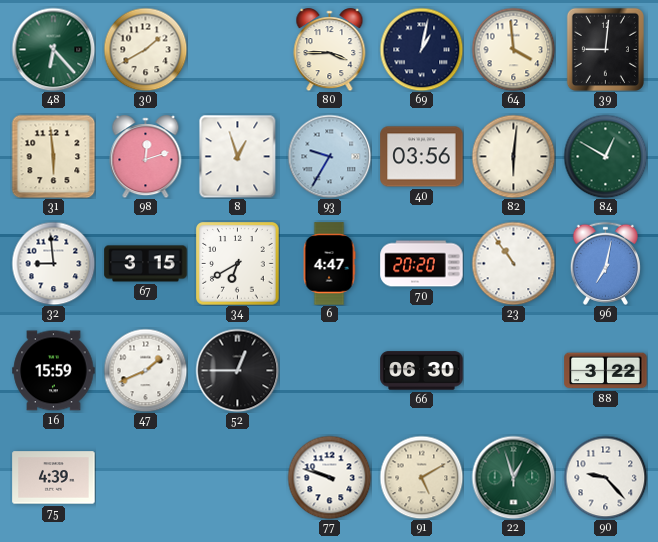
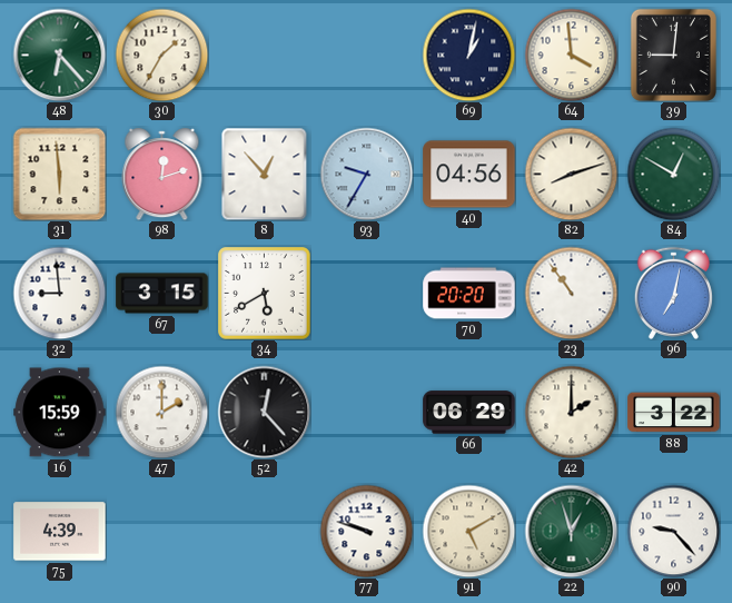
30: 1:40 -> 1:35 (161, 55)
80: 3:45 -> none (330, 50)
8: 12:57 -> 12:53 (265, 174)
40: 03:56 -> 04:56 (469, 175)
82: 6:01 -> 8:12 (571, 174)
34: 6:40 -> 5:40 (265, 294)
6: 4:47 -> none (329, 264)
47: 1:41 -> 2:00 (161, 412)
52: 12:45 -> 12:23 (264, 412)
66: 06:30 -> 06:29 (469, 413)
42: none -> 2:00 (571, 412)
